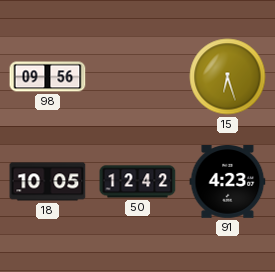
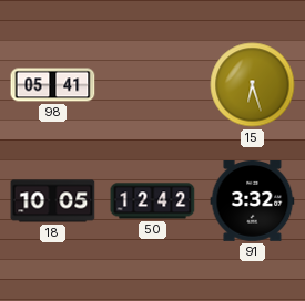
98: 09:56 -> 05:41 (53, 85)
91: 4:23 -> 3:32 (253, 201)
